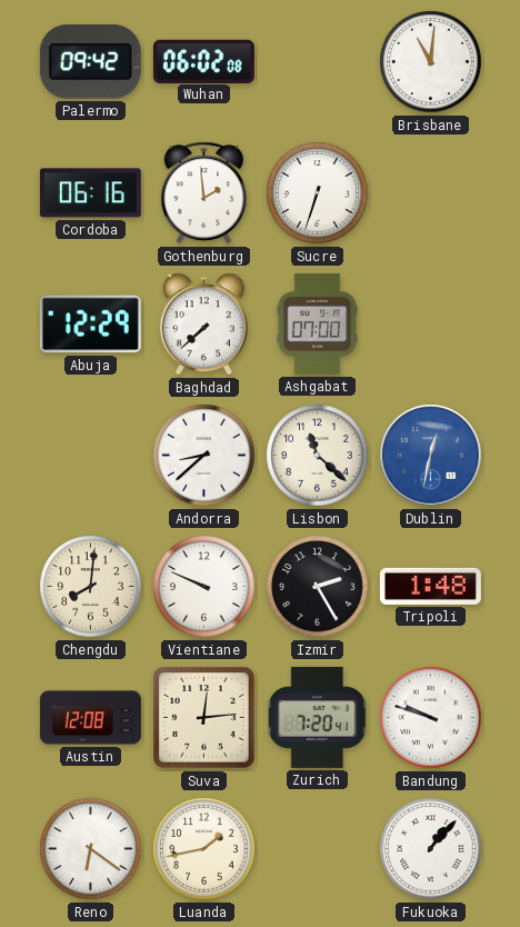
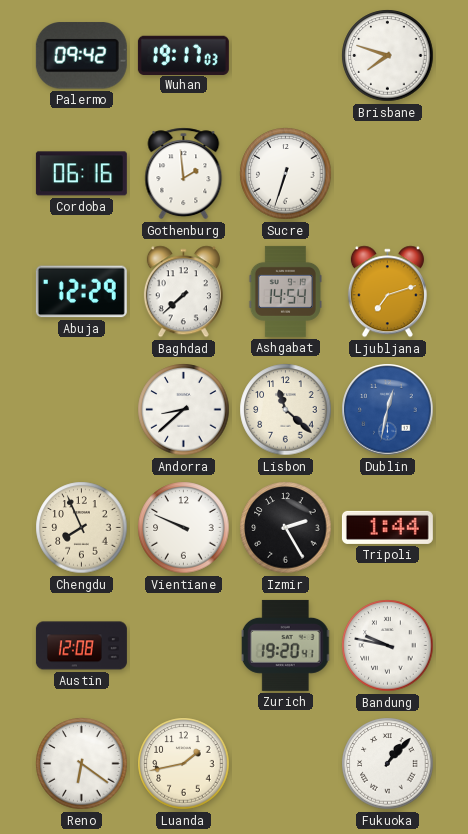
Wuhan: 06:02 -> 19:17 (183, 55)
Brisbane: 11:01 -> 7:48 (388, 56)
Ashgabat: 07:00 -> 14:54 (285, 291)
Ljubljana: none -> 7:12 (387, 292)
Chengdu: 8:01 -> 7:56 (82, 528)
Tripoli: 1:48 -> 1:44 (387, 527)
Suva: 12:14 -> none (204, 718)
Zurich: 7:20 -> 19:20 (286, 645)
Bandung: 9:48 -> 9:47 (388, 646)
